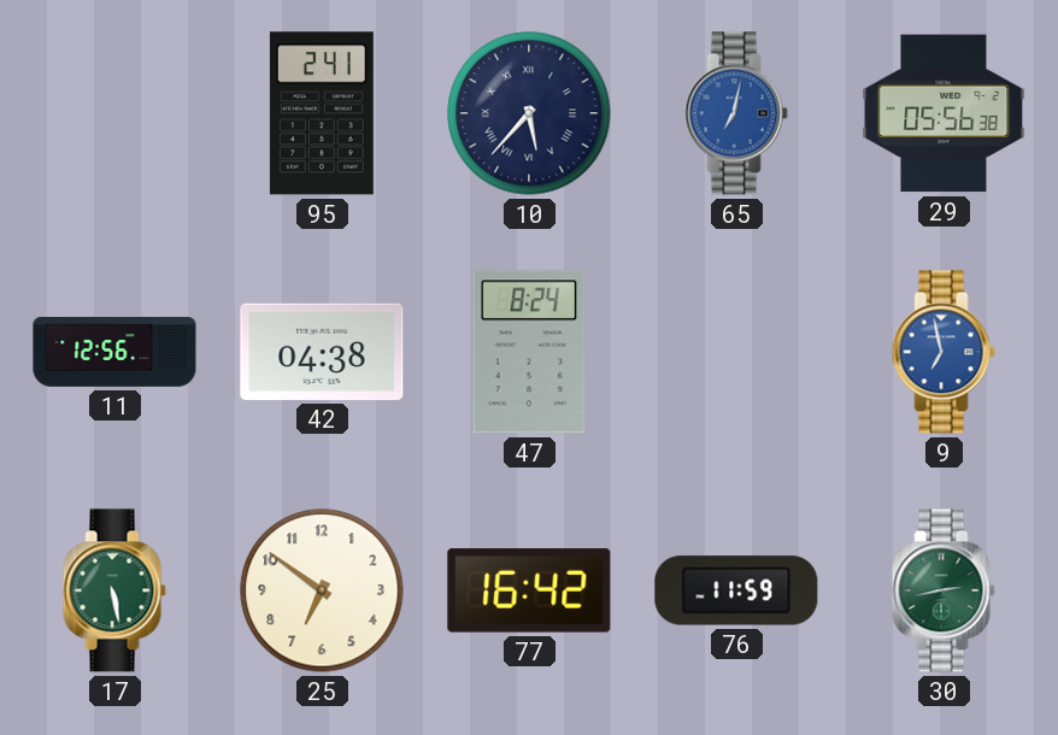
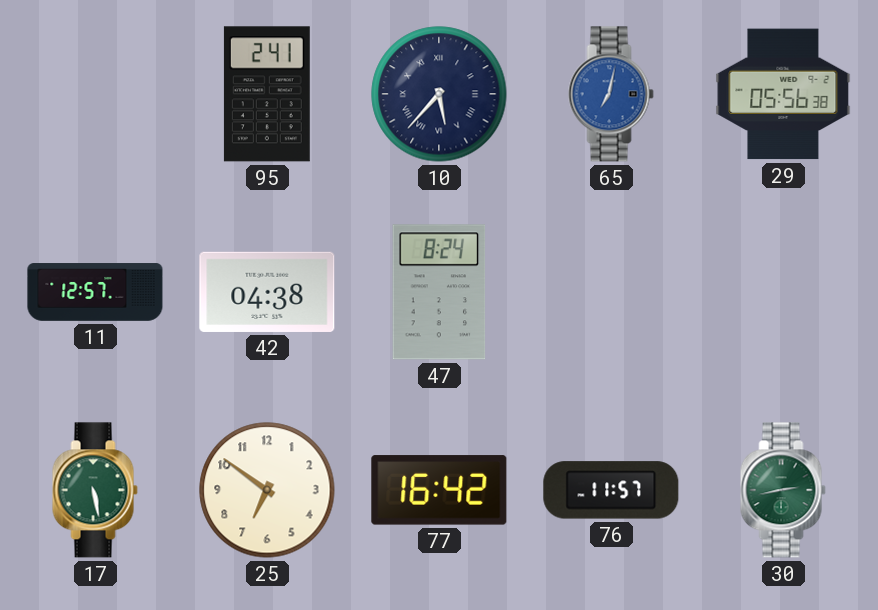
11: 12:56 -> 12:57 (95, 292)
9: 6:58 -> none (944, 352)
76: 11:59 -> 11:57 (611, 490)
